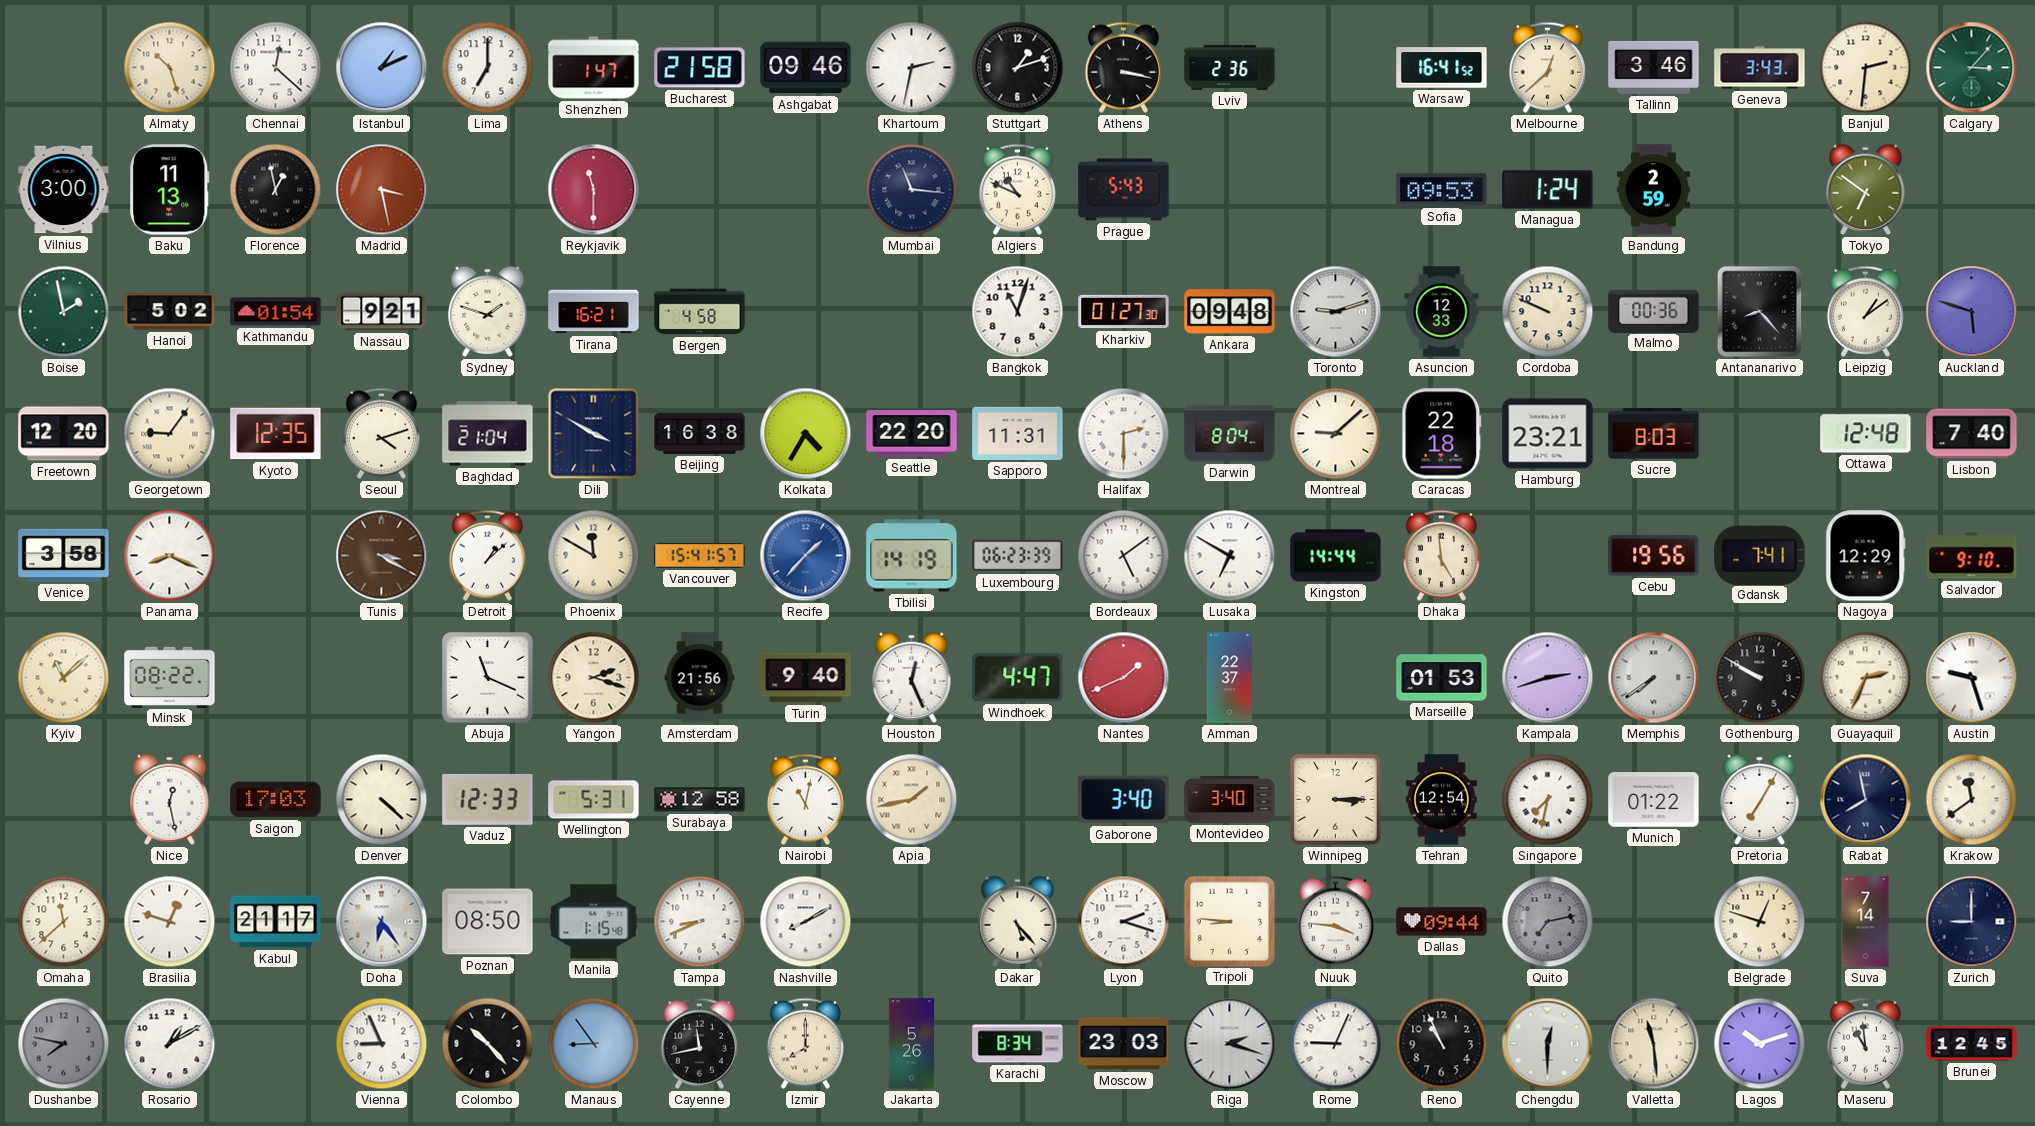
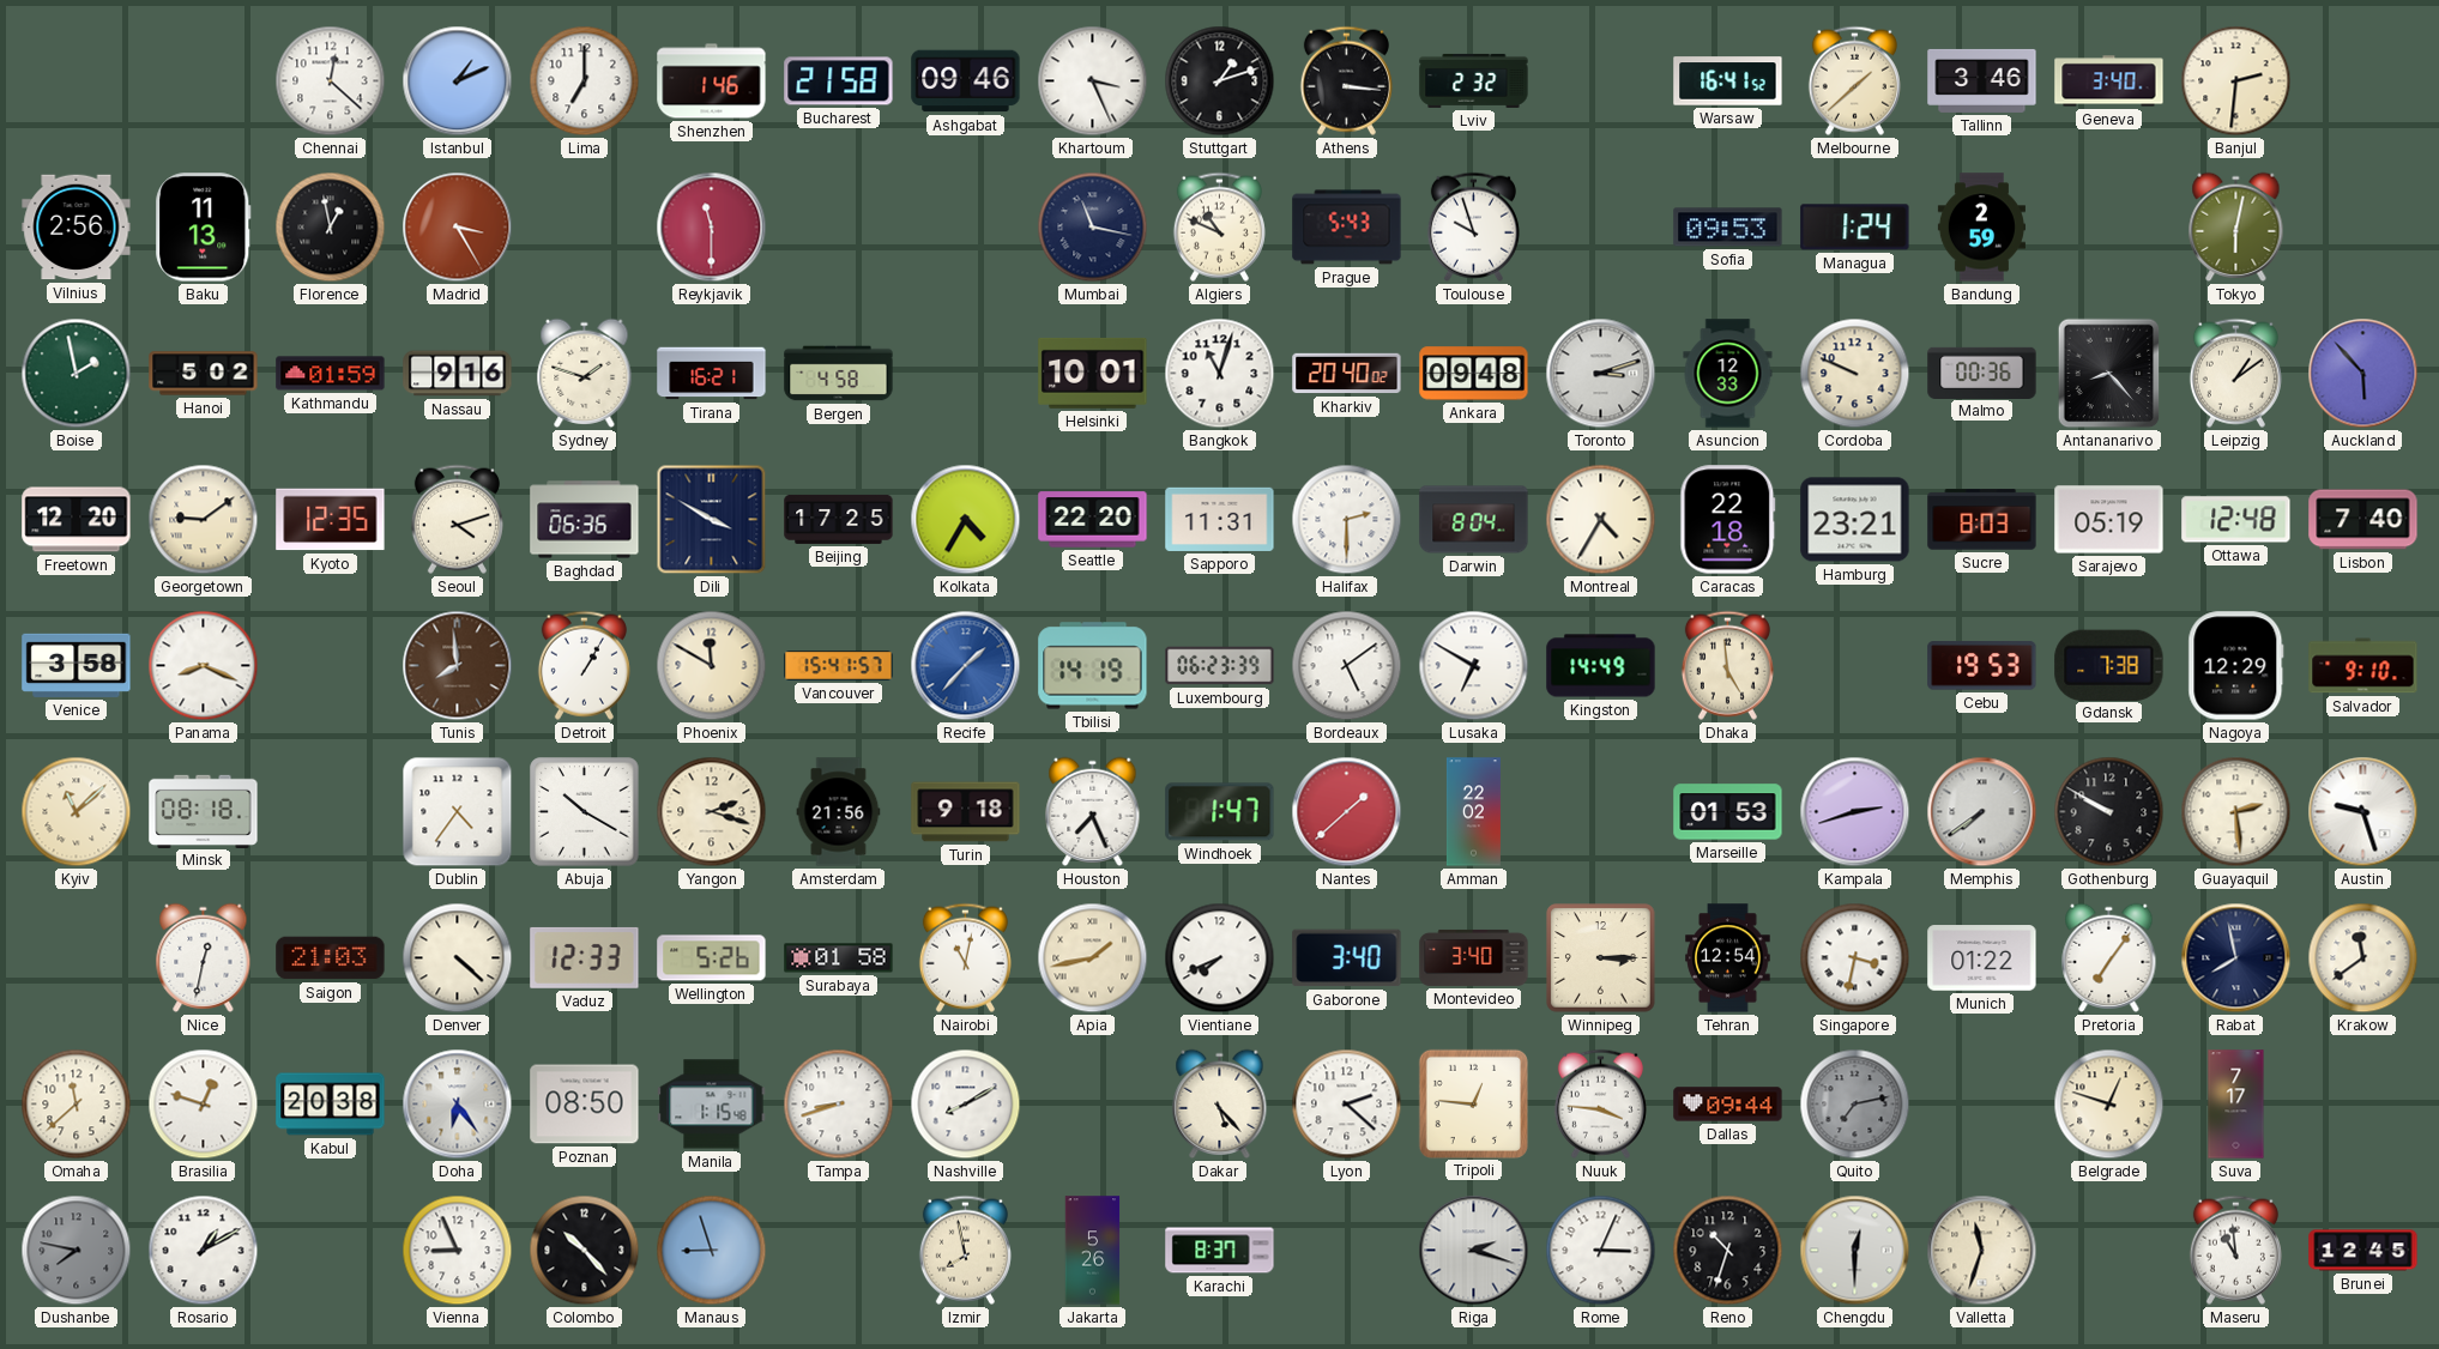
Almaty: 10:27 -> none (170, 68)
Shenzhen: 1:47 -> 1:46 (712, 81)
Khartoum: 2:32 -> 3:26 (1093, 81)
Athens: 3:17 -> 3:16 (1346, 80)
Lviv: 2:36 -> 2:32 (1474, 80)
Melbourne: 12:38 -> 1:38 (1854, 80)
Geneva: 3:43 -> 3:40 (2109, 81)
Calgary: 3:07 -> none (1972, 68)
Vilnius: 3:00 -> 2:56 (77, 228)
Madrid: 3:28 -> 3:25 (458, 228)
Mumbai: 11:16 -> 11:17 (1093, 228)
Toulouse: none -> 9:57 (1473, 226)
Tokyo: 6:51 -> 6:02 (2236, 226)
Kathmandu: 01:54 -> 01:59 (331, 374)
Nassau: 9:21 -> 9:16 (458, 374)
Helsinki: none -> 10:01 (1093, 373)
Kharkiv: 01:27 -> 20:40 (1347, 374)
Toronto: 9:12 -> 3:12 (1601, 374)
Auckland: 5:48 -> 5:53 (2363, 374)
Georgetown: 9:06 -> 9:09 (204, 520)
Baghdad: 21:04 -> 06:36 (585, 520)
Beijing: 16:38 -> 17:25 (839, 519)
Montreal: 9:08 -> 4:35 (1601, 520)
Sarajevo: none -> 05:19 (2109, 520)
Tunis: 3:20 -> 7:59 (458, 666)
Detroit: 1:08 -> 1:05 (584, 665)
Kingston: 14:44 -> 14:49 (1601, 666)
Cebu: 19:56 -> 19:53 (1982, 666)
Gdansk: 7:41 -> 7:38 (2109, 665)
Minsk: 08:22 -> 08:18 (204, 811)
Dublin: none -> 4:36 (458, 812)
Abuja: 11:19 -> 10:20 (585, 812)
Turin: 9:40 -> 9:18 (966, 812)
Houston: 12:26 -> 7:26 (1093, 811)
Windhoek: 4:47 -> 1:47 (1220, 812)
Nantes: 1:41 -> 1:38 (1347, 812)
Amman: 22:37 -> 22:02 (1473, 812)
Guayaquil: 2:34 -> 2:29 (2236, 812)
Nice: 12:28 -> 12:32 (204, 957)
Saigon: 17:03 -> 21:03 (331, 958)
Wellington: 5:31 -> 5:26 (712, 958)
Surabaya: 12:58 -> 01:58 (839, 958)
Vientiane: none -> 7:41 (1220, 958)
Singapore: 7:32 -> 3:32 (1855, 958)
Pretoria: 7:05 -> 7:06 (2109, 957)
Kabul: 21:17 -> 20:38 (331, 1105)
Tampa: 8:41 -> 8:42 (839, 1105)
Lyon: 2:18 -> 2:22 (1347, 1105)
Tripoli: 8:46 -> 12:46 (1473, 1103)
Suva: 7:14 -> 7:17 (2236, 1105)
Zurich: 9:00 -> none (1972, 922)
Manaus: 8:54 -> 8:57 (712, 1251)
Cayenne: 11:43 -> none (699, 1043)
Izmir: 8:00 -> 7:58 (965, 1250)
Karachi: 8:34 -> 8:37 (1220, 1251)
Moscow: 23:03 -> none (1124, 1044)
Rome: 9:04 -> 3:04 (1601, 1251)
Reno: 10:56 -> 10:33 (1728, 1251)
Valletta: 11:29 -> 11:33 (1982, 1251)
Lagos: 10:12 -> none (1760, 1044)
